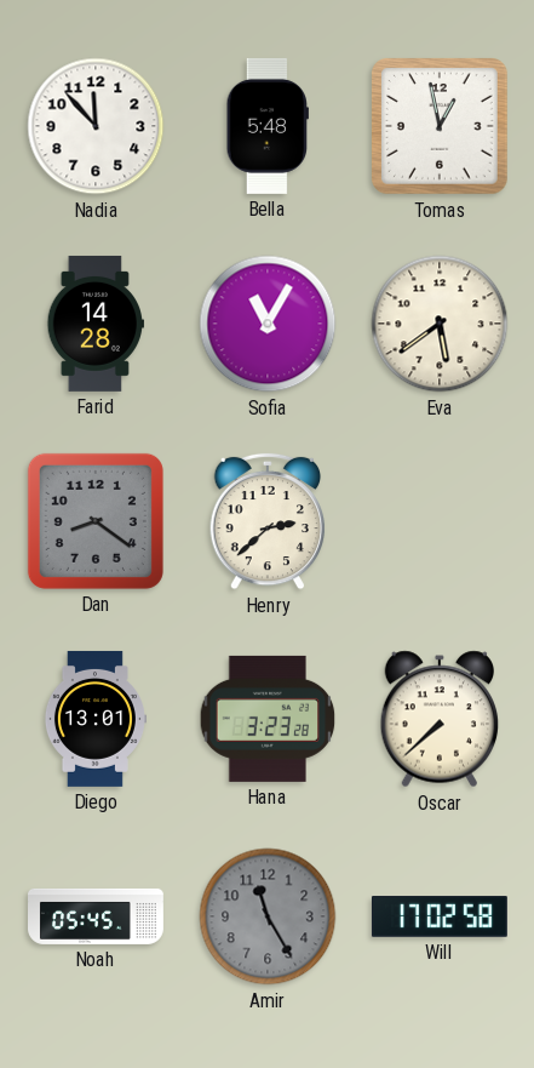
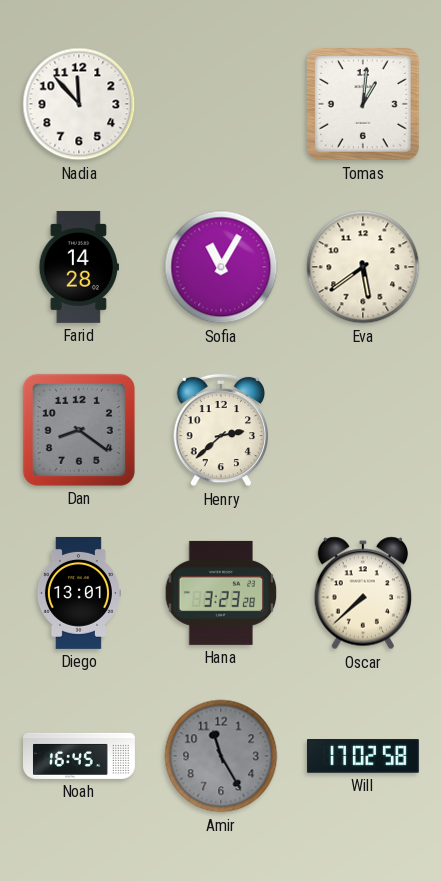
Bella: 5:48 -> none (268, 126)
Tomas: 12:58 -> 1:01 (364, 105)
Noah: 05:45 -> 16:45 (80, 756)
